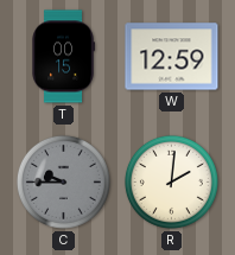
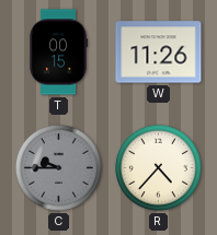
W: 12:59 -> 11:26 (159, 52)
R: 2:01 -> 4:37 (158, 167)
